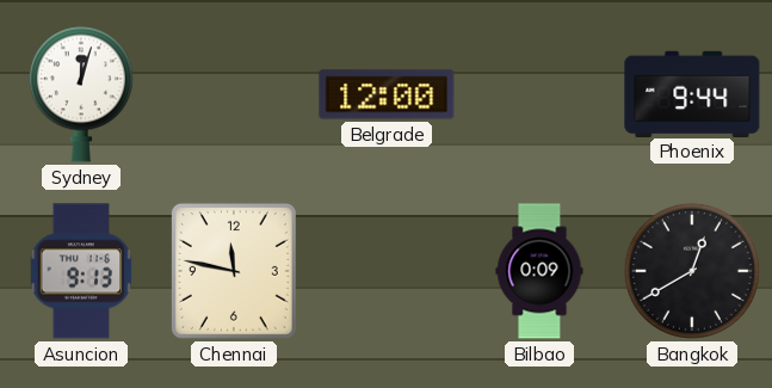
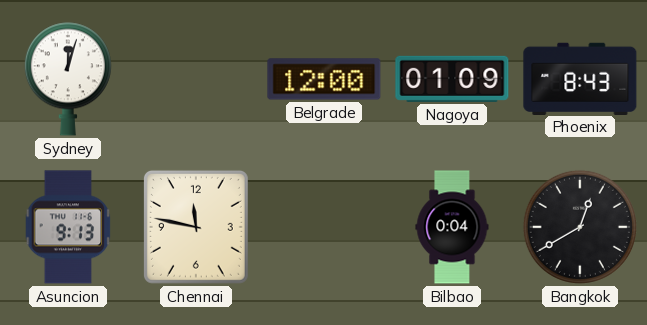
Nagoya: none -> 01:09 (452, 79)
Phoenix: 9:44 -> 8:43 (580, 78)
Bilbao: 0:09 -> 0:04 (452, 227)
